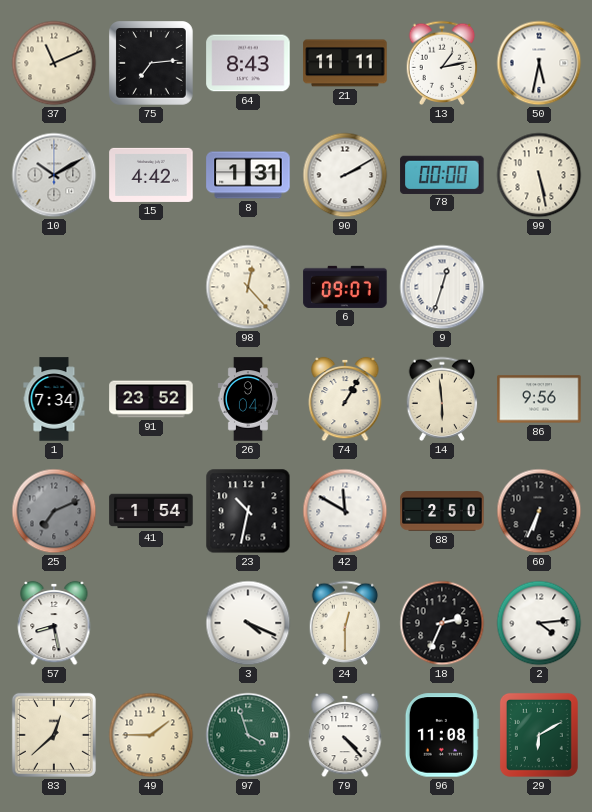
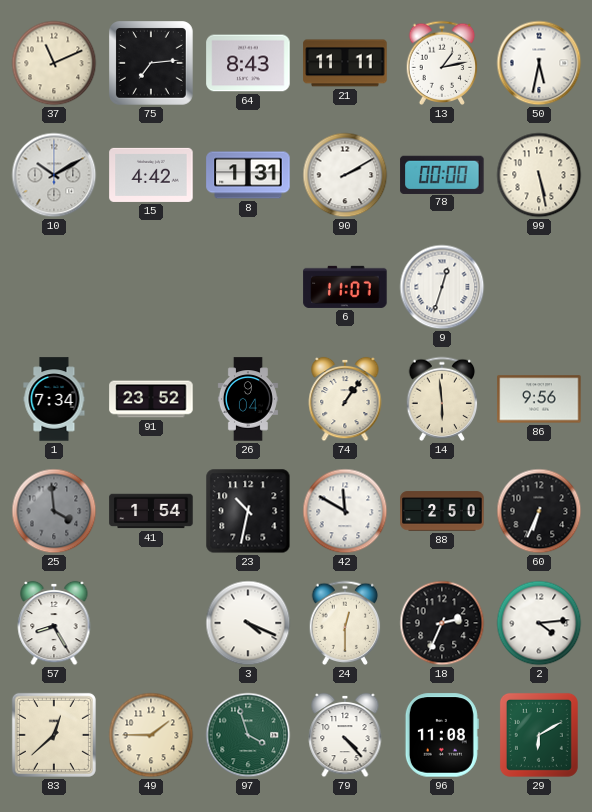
98: 12:23 -> none (248, 287)
6: 09:07 -> 11:07 (345, 287)
74: 1:05 -> 1:06 (345, 399)
25: 7:11 -> 3:59 (54, 511)
57: 8:28 -> 8:25 (54, 623)
